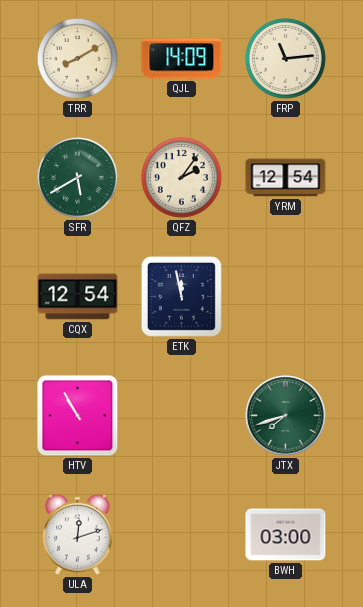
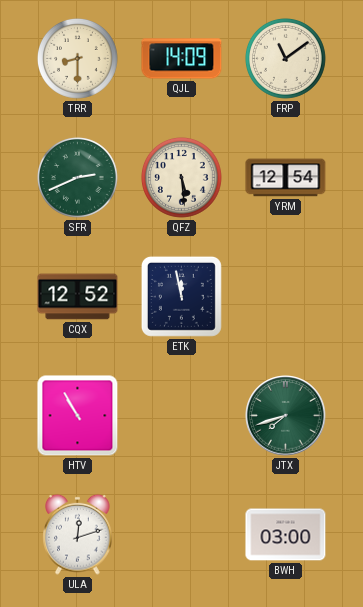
TRR: 8:10 -> 8:30 (77, 58)
FRP: 11:14 -> 11:09 (285, 58)
SFR: 5:40 -> 2:41 (77, 177)
QFZ: 2:06 -> 5:29 (181, 177)
CQX: 12:54 -> 12:52 (78, 297)
